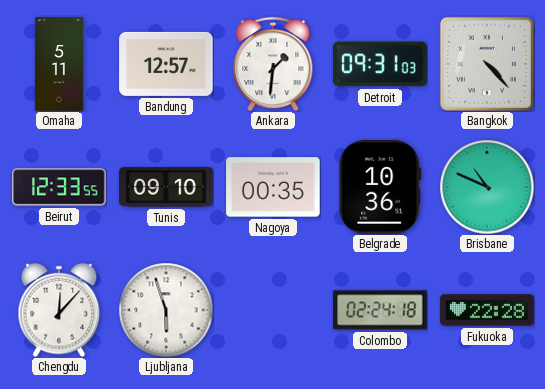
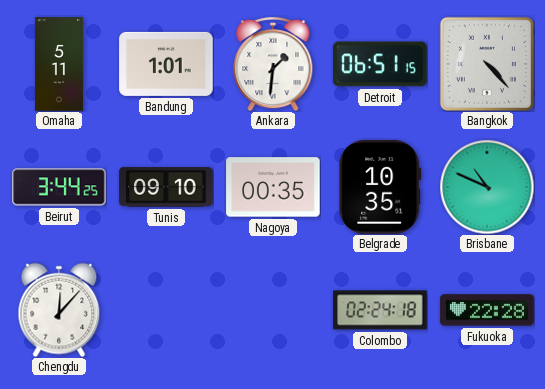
Bandung: 12:57 -> 1:01 (166, 64)
Detroit: 09:31 -> 06:51 (380, 64)
Beirut: 12:33 -> 3:44 (59, 187)
Belgrade: 10:36 -> 10:35 (380, 187)
Ljubljana: 5:57 -> none (166, 310)
